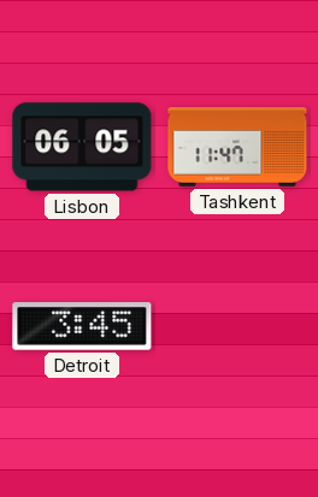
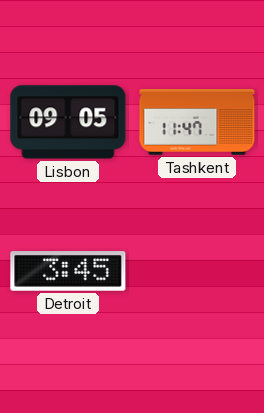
Lisbon: 06:05 -> 09:05 (68, 122)
